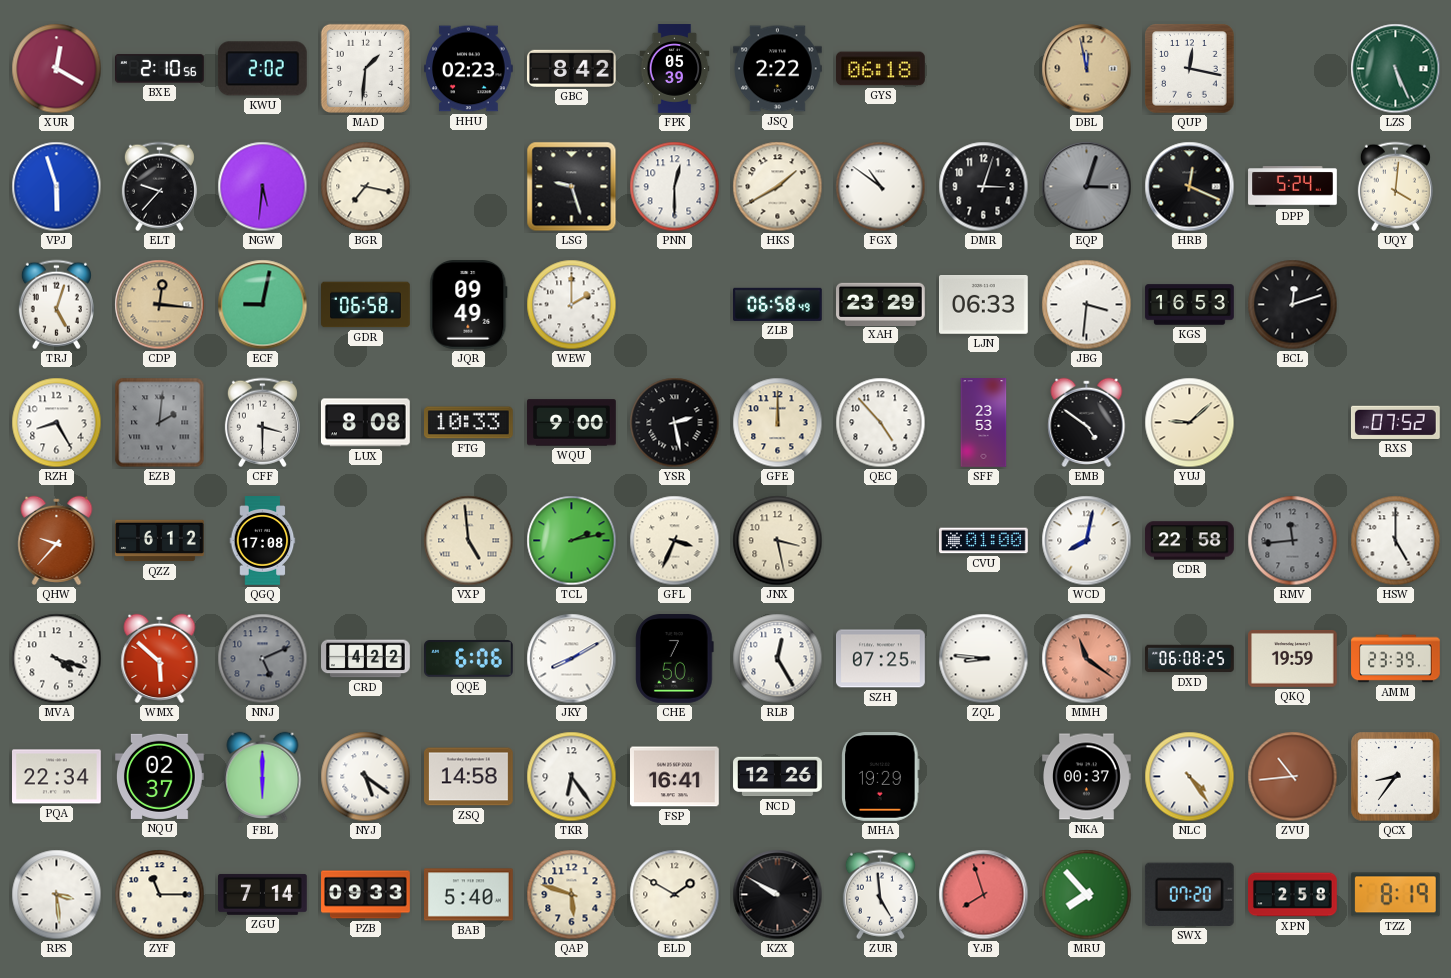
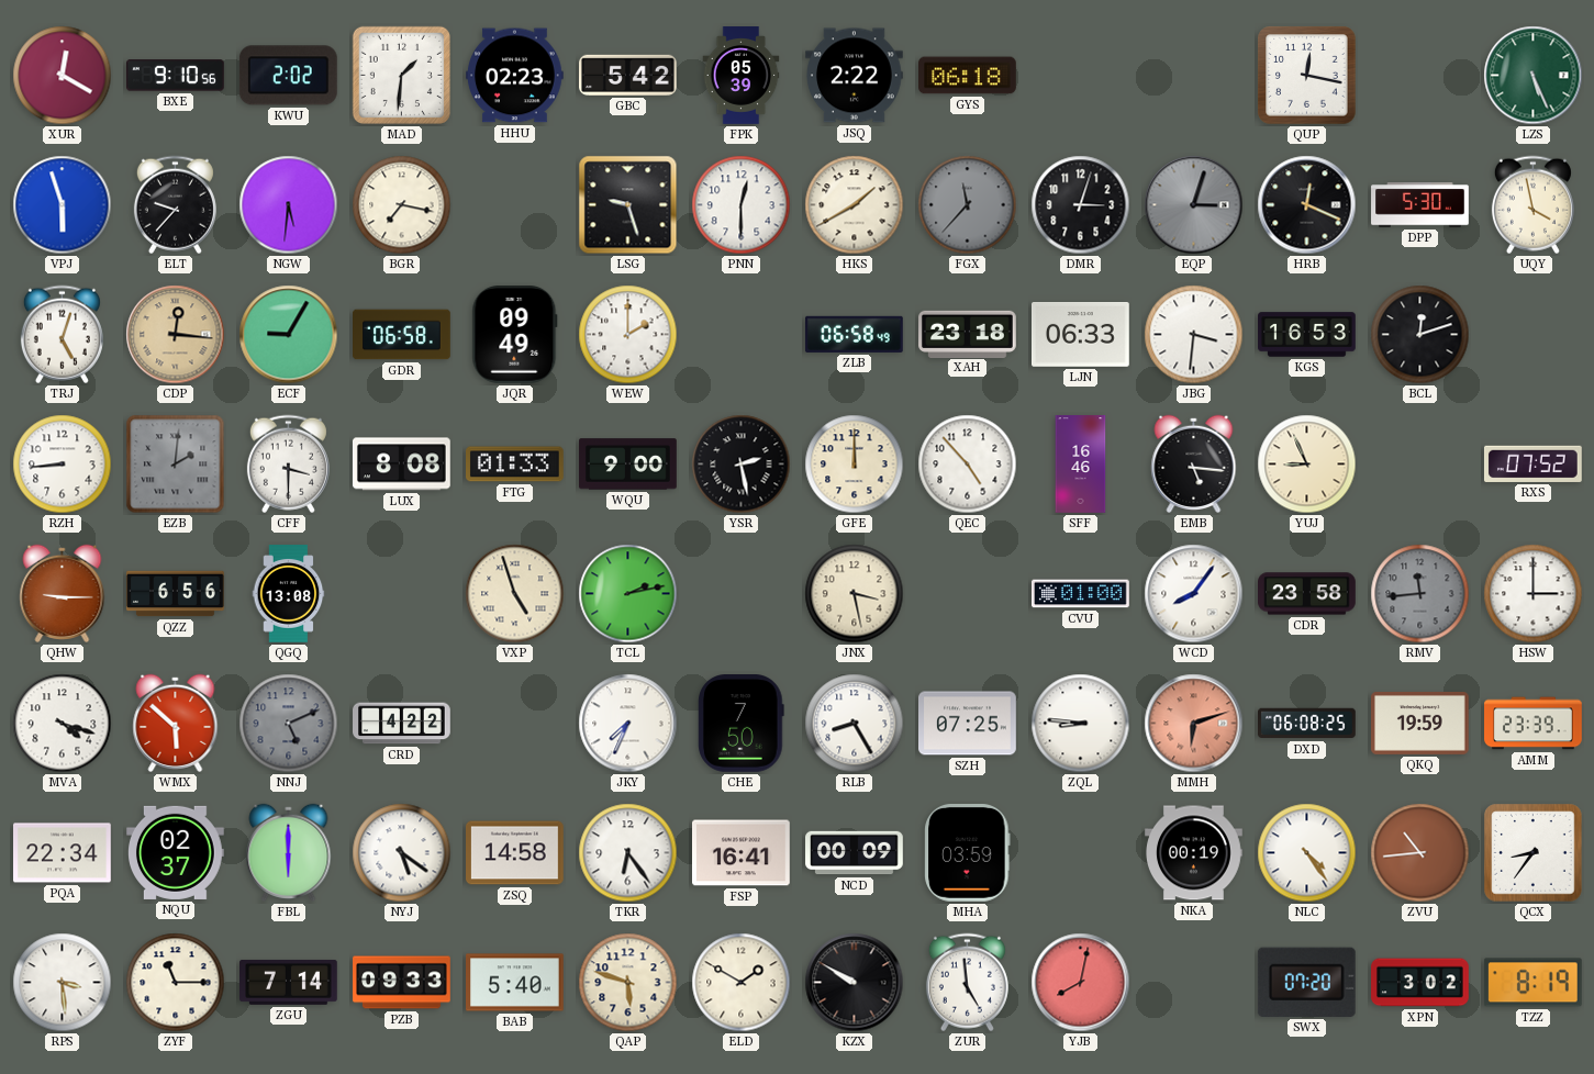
BXE: 2:10 -> 9:10 (176, 76)
GBC: 8:42 -> 5:42 (628, 75)
DBL: 11:58 -> none (1087, 69)
FGX: 10:51 -> 11:37 (968, 205)
FGX dial: white -> grey (968, 205)
DPP: 5:24 -> 5:30 (1420, 205)
UQY: 4:01 -> 3:58 (1532, 205)
ECF: 9:02 -> 9:05 (289, 335)
XAH: 23:29 -> 23:18 (968, 334)
RZH: 8:25 -> 8:44 (63, 465)
FTG: 10:33 -> 01:33 (515, 465)
SFF: 23:53 -> 16:46 (1081, 465)
EMB: 4:51 -> 5:16 (1194, 463)
YUJ: 9:08 -> 8:56 (1307, 465)
QHW: 9:37 -> 9:15 (63, 593)
QZZ: 6:12 -> 6:56 (176, 594)
QGQ: 17:08 -> 13:08 (289, 594)
VXP: 4:59 -> 4:57 (515, 594)
GFL: 3:34 -> none (675, 541)
WCD: 8:02 -> 8:06 (1194, 594)
CDR: 22:58 -> 23:58 (1307, 594)
HSW: 5:00 -> 3:00 (1534, 594)
QQE: 6:06 -> none (469, 659)
JKY: 8:10 -> 7:34 (628, 724)
RLB: 12:25 -> 8:25 (855, 724)
MMH: 11:21 -> 6:12 (1194, 724)
NCD: 12:26 -> 00:09 (855, 853)
MHA: 19:29 -> 03:59 (968, 853)
NKA: 00:37 -> 00:19 (1194, 853)
YJB: 7:57 -> 8:02 (1081, 983)
MRU: 7:53 -> none (1087, 895)
XPN: 2:58 -> 3:02 (1420, 983)
